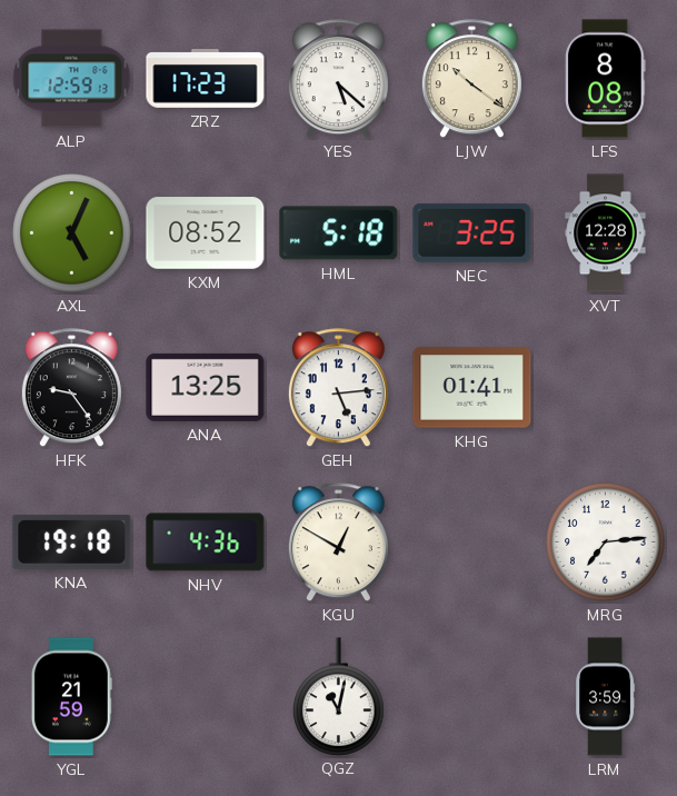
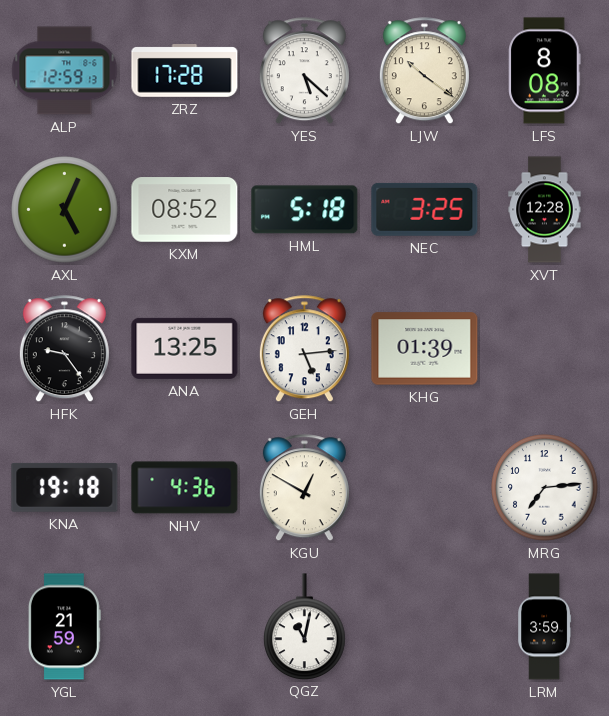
ZRZ: 17:23 -> 17:28 (185, 71)
KHG: 01:41 -> 01:39 (425, 349)
